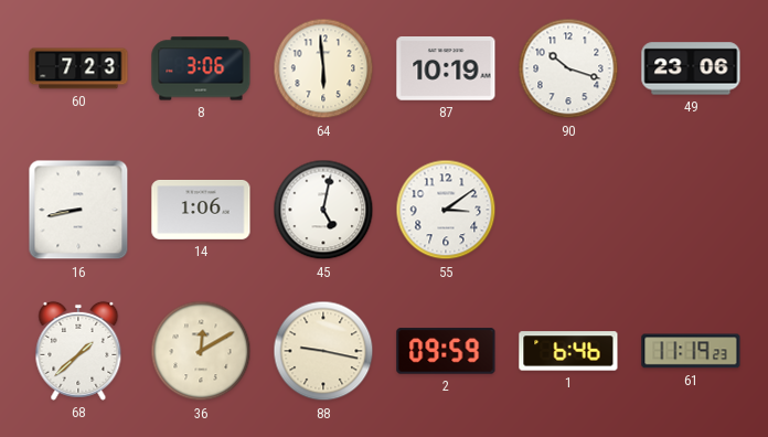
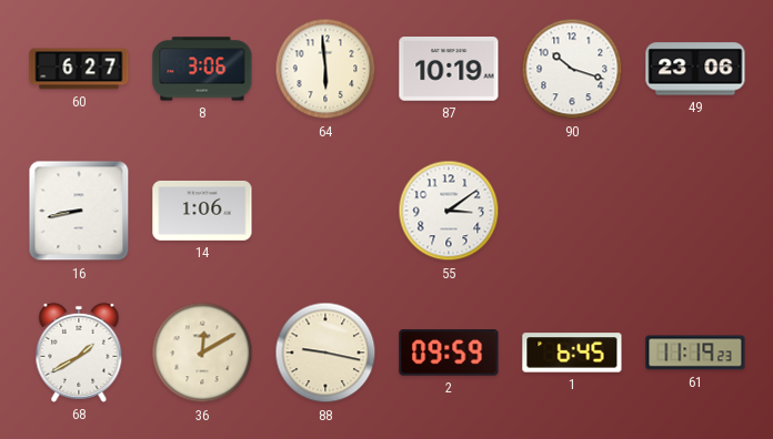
60: 7:23 -> 6:27 (79, 69)
45: 5:02 -> none (323, 210)
68: 1:38 -> 1:40 (79, 353)
1: 6:46 -> 6:45 (572, 353)
